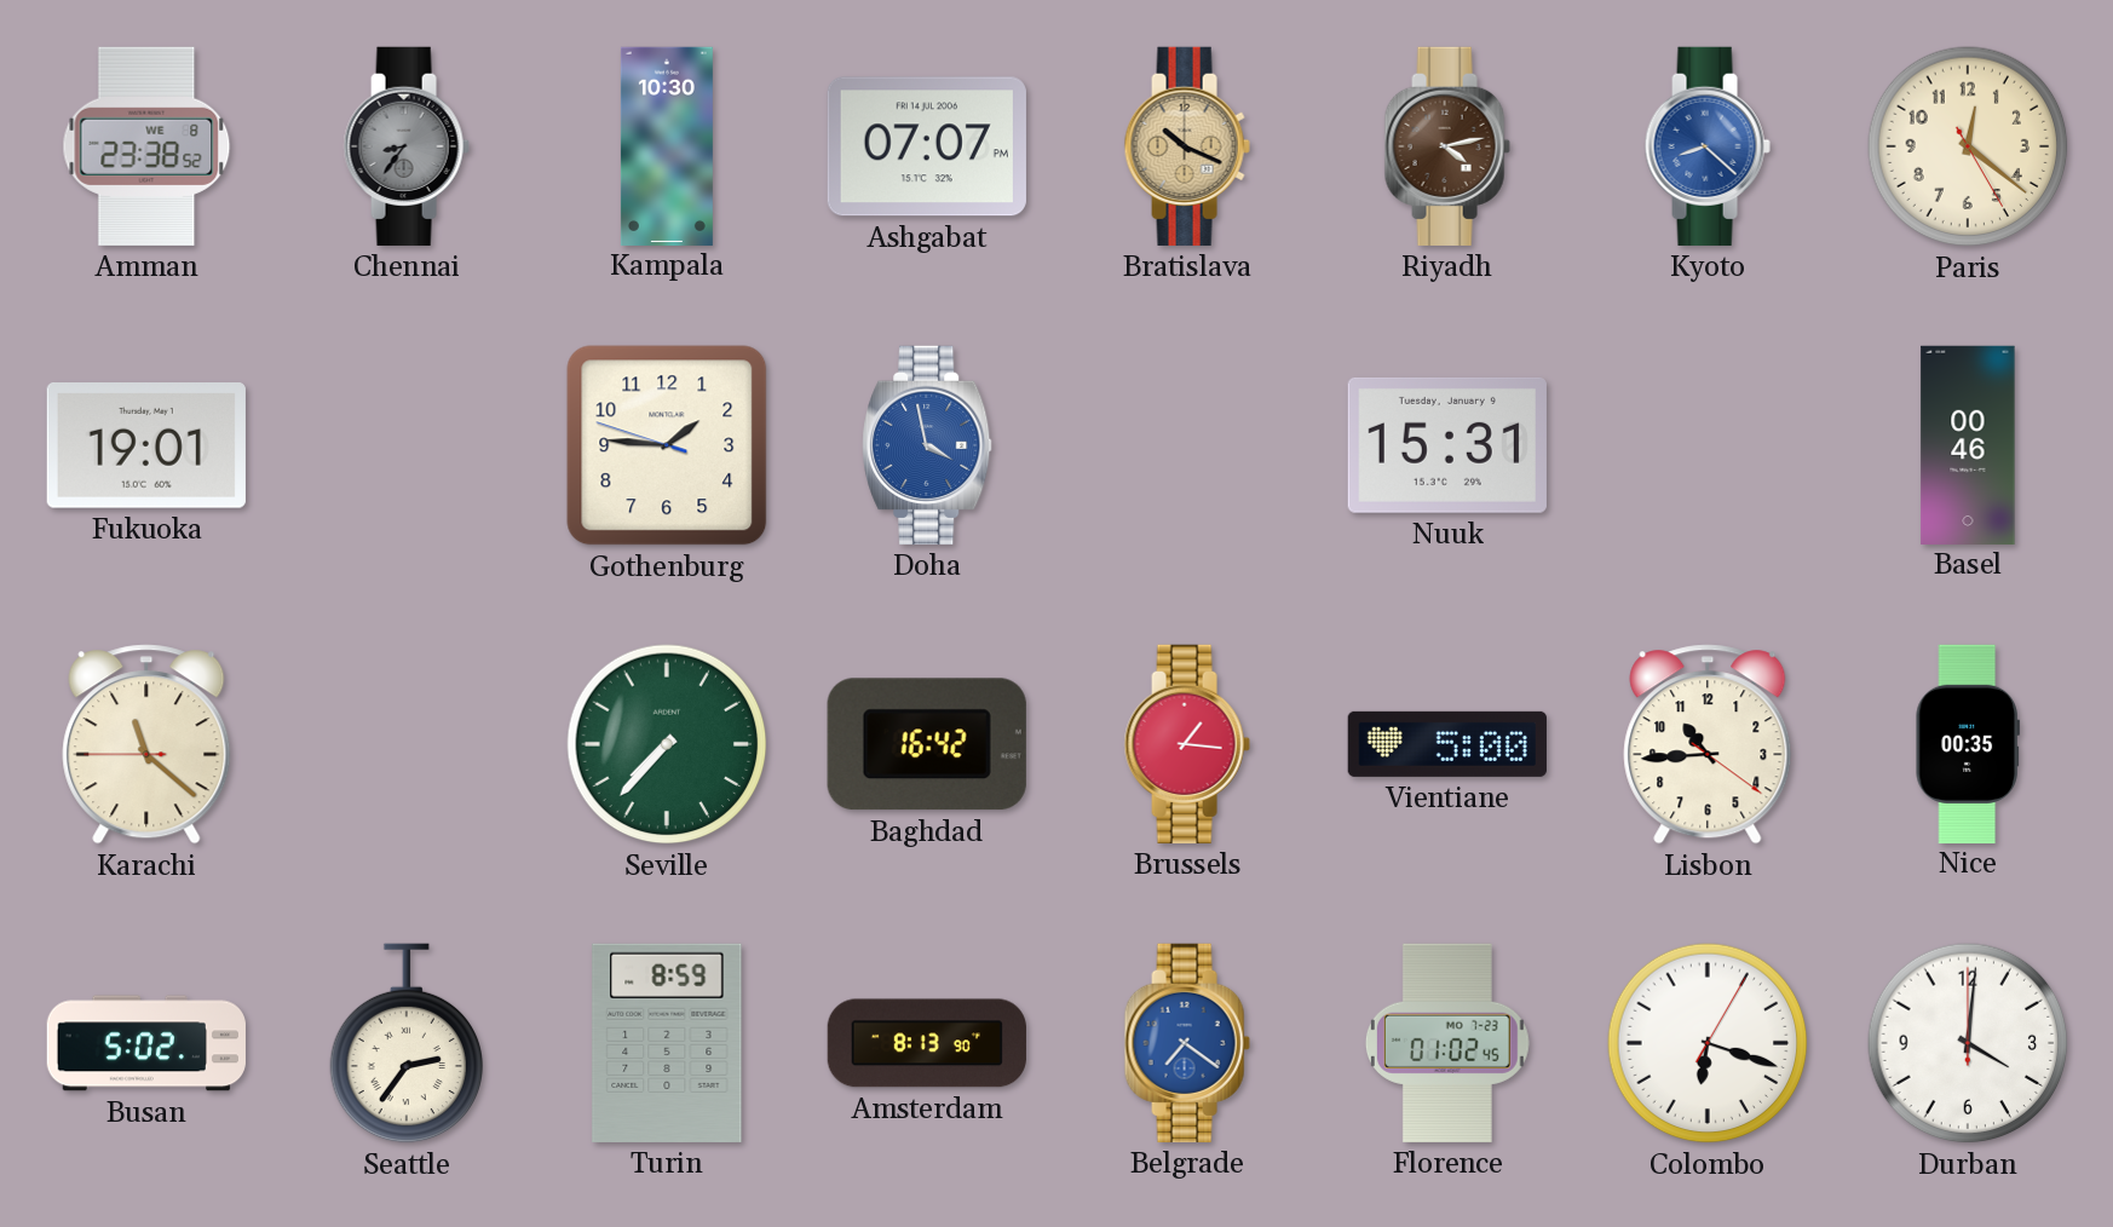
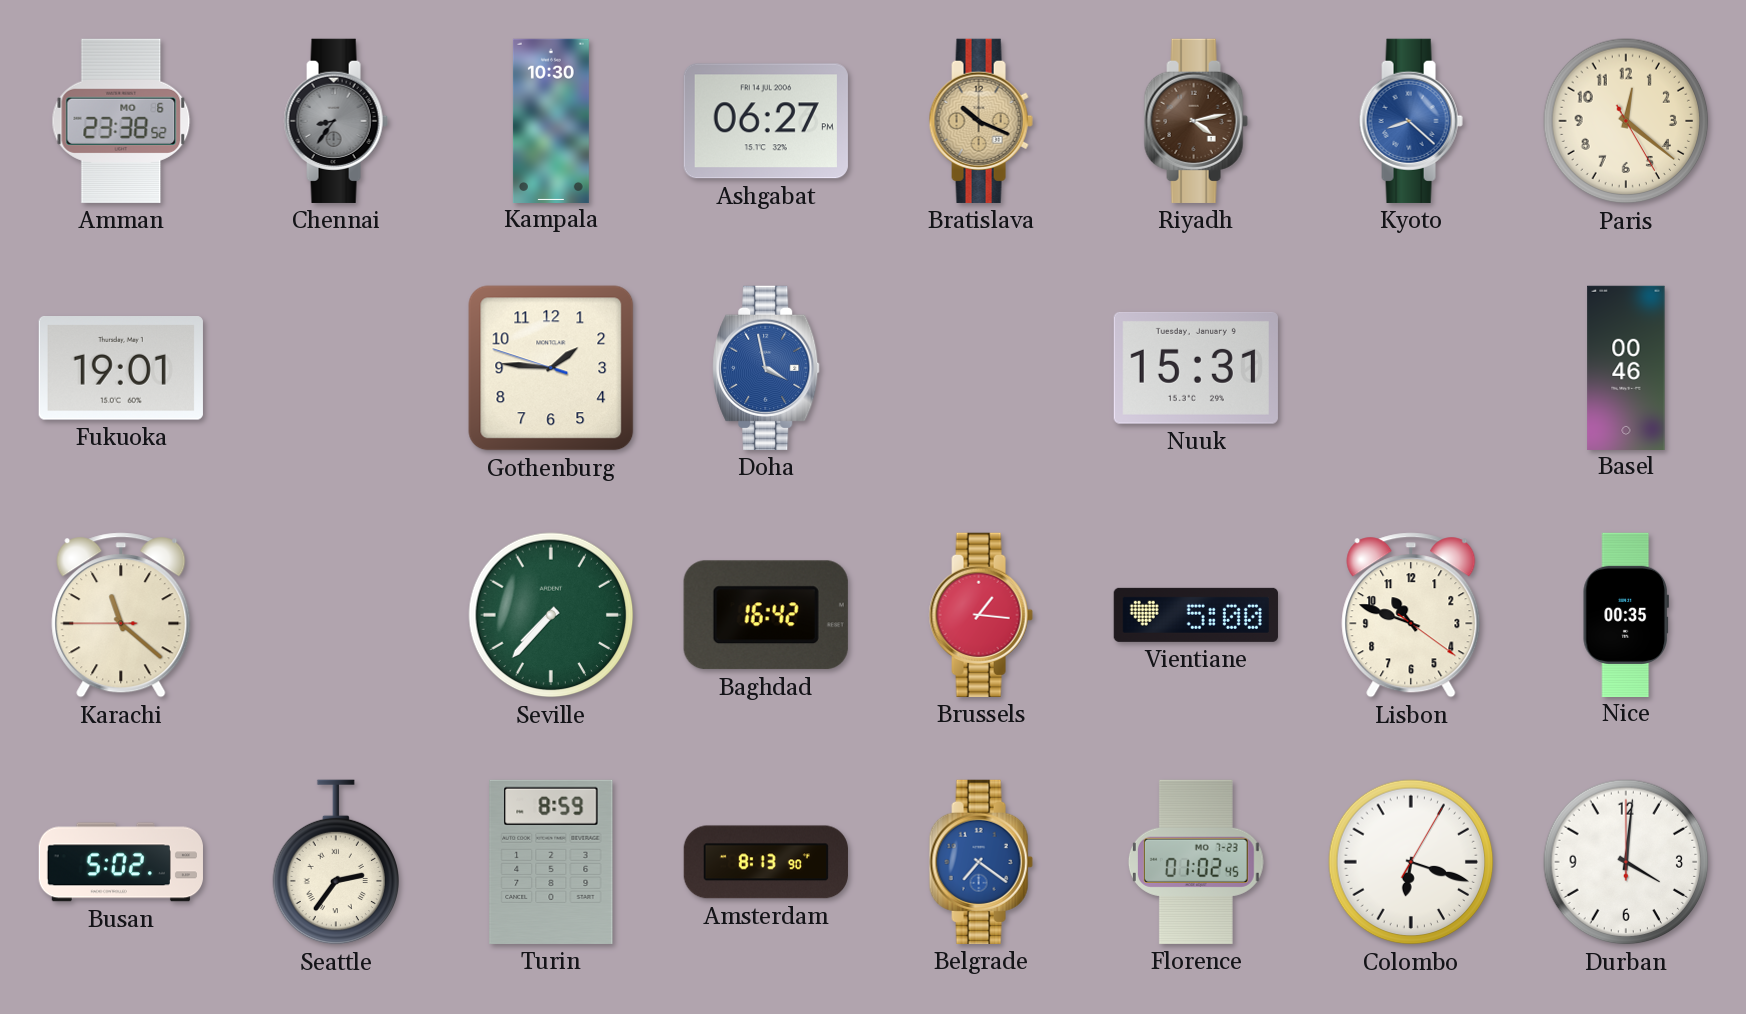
Amman date: WE 8 -> MO 6 (121, 121)
Ashgabat: 07:07 -> 06:27 (766, 121)
Lisbon: 10:44 -> 10:48 (1411, 615)
